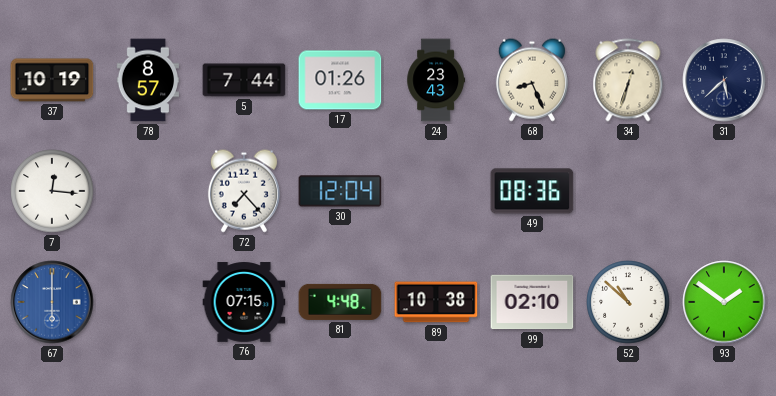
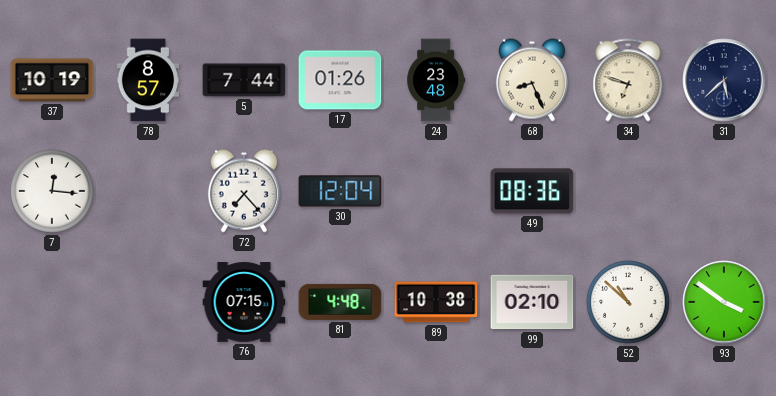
24: 23:43 -> 23:48 (436, 80)
34: 12:33 -> 6:48 (628, 80)
67: 6:00 -> none (52, 302)
93: 1:51 -> 3:51 (724, 302)
